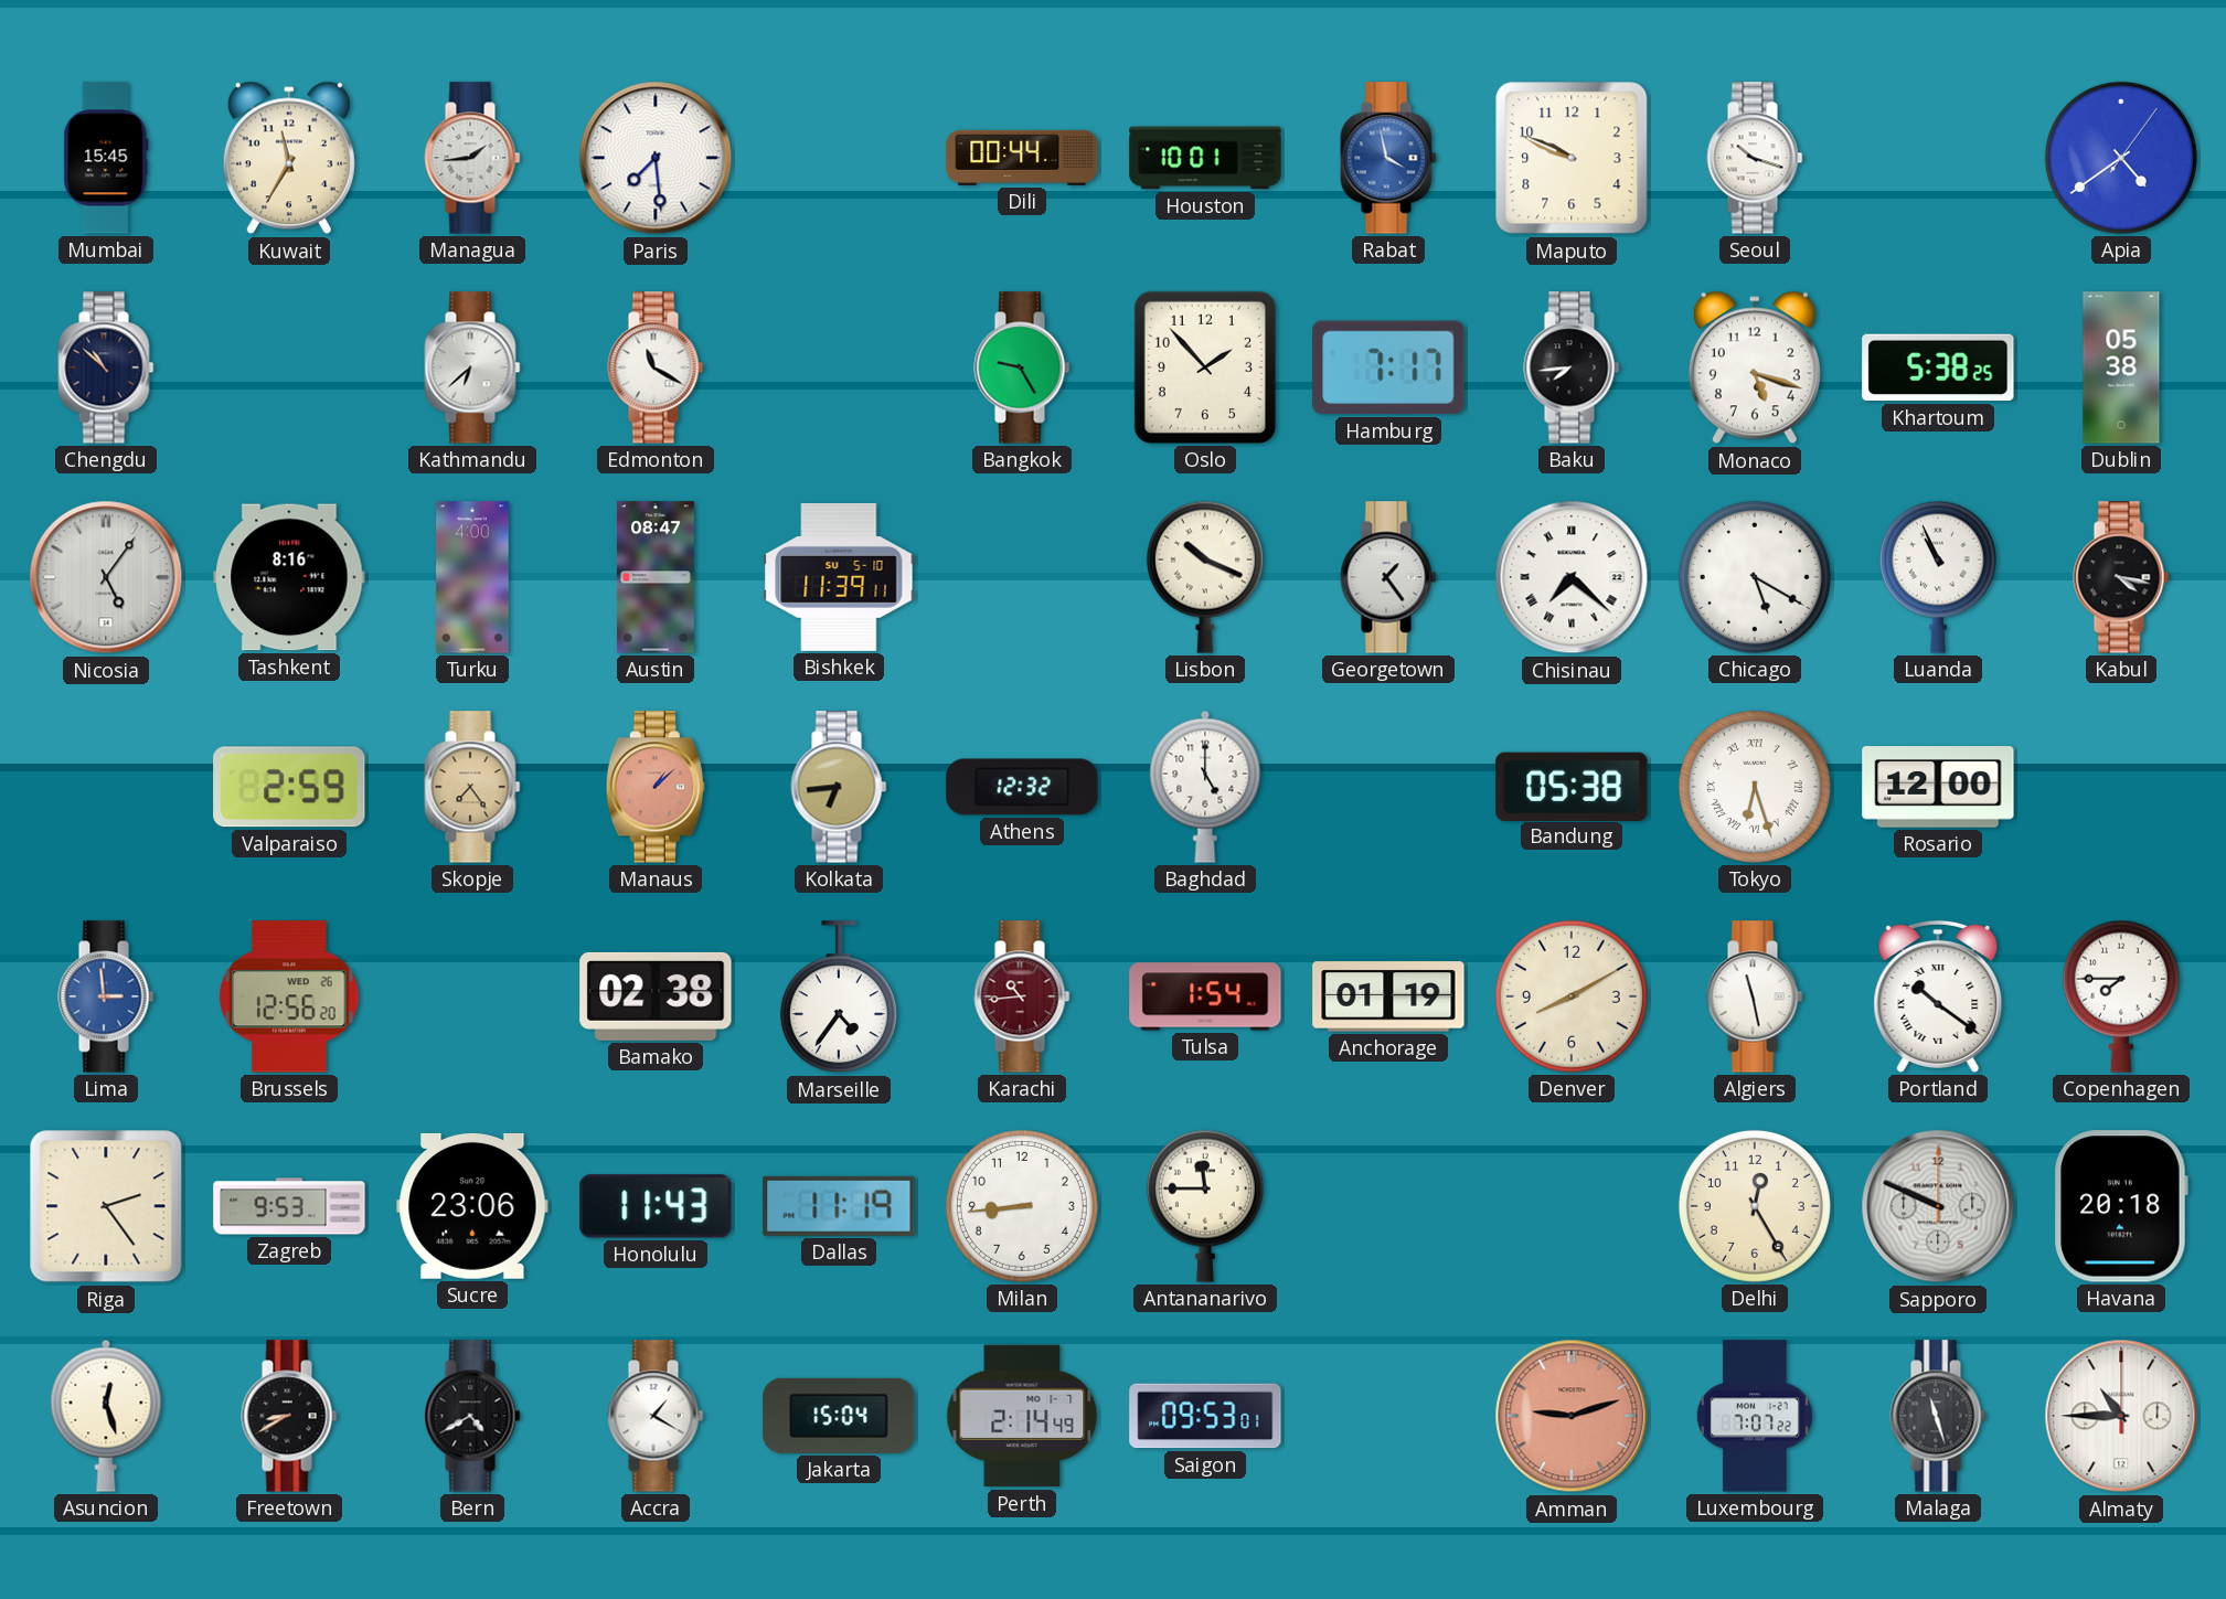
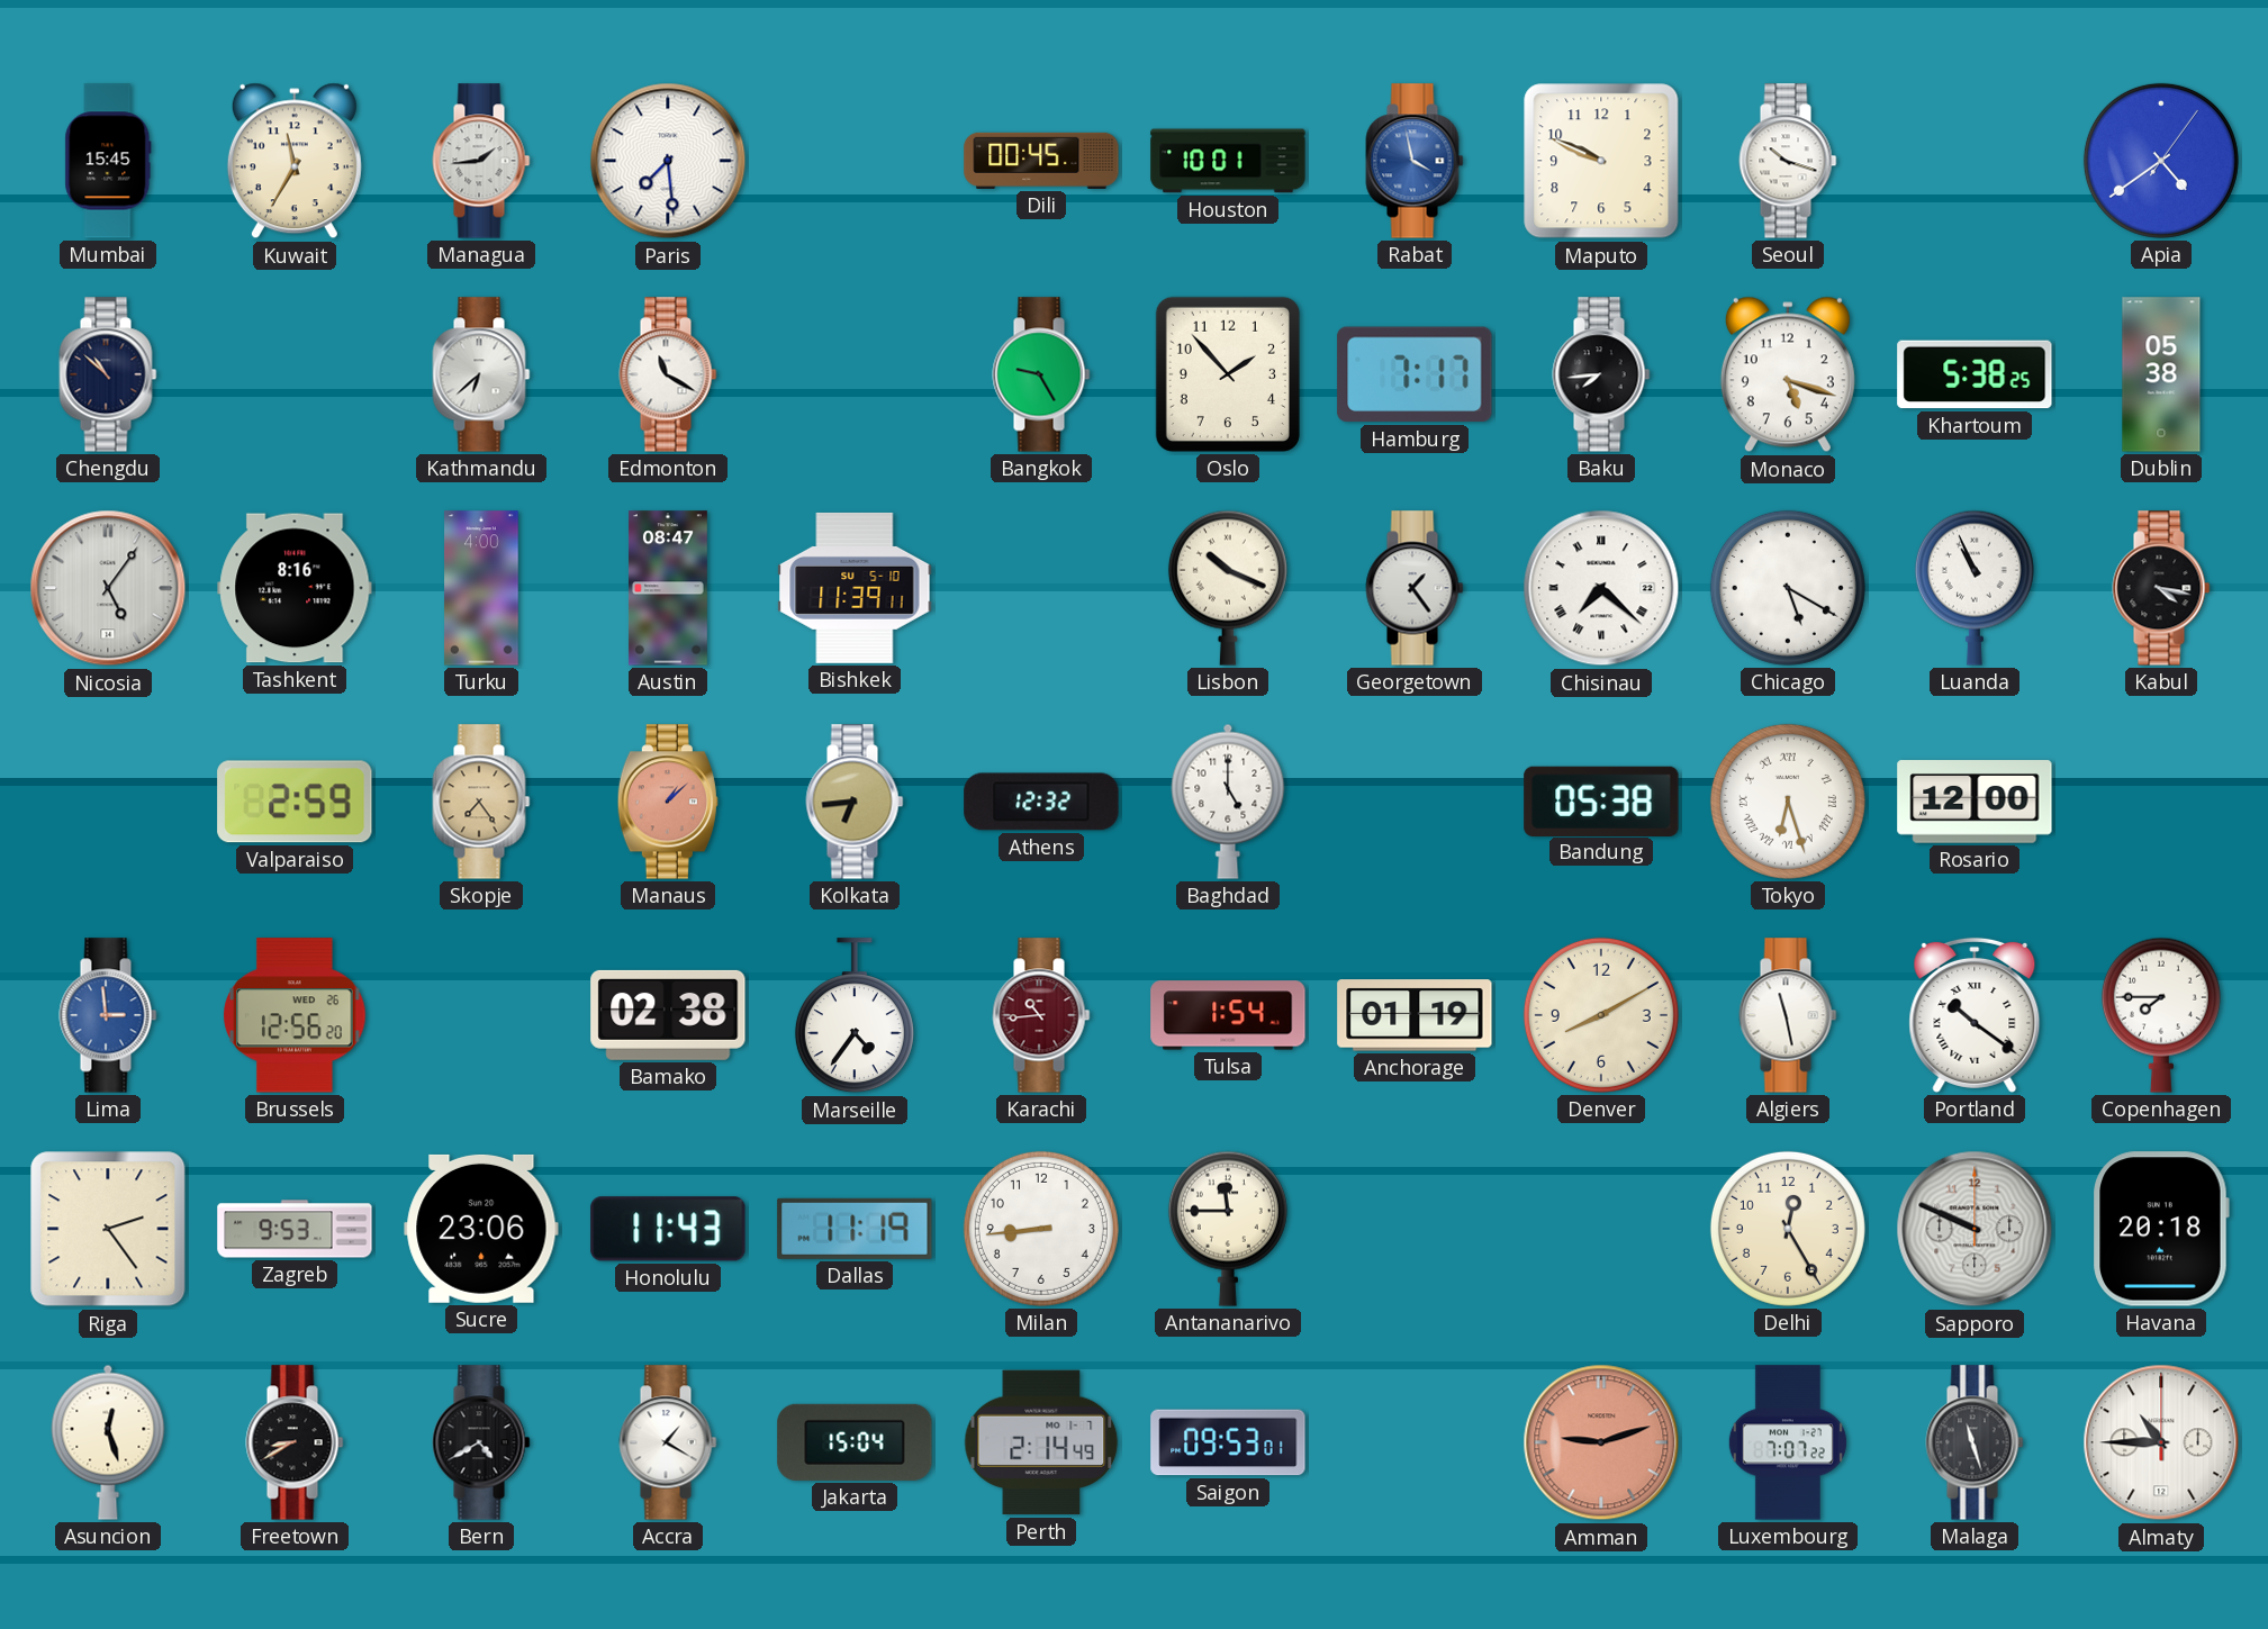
Dili: 00:44 -> 00:45 (1041, 161)
